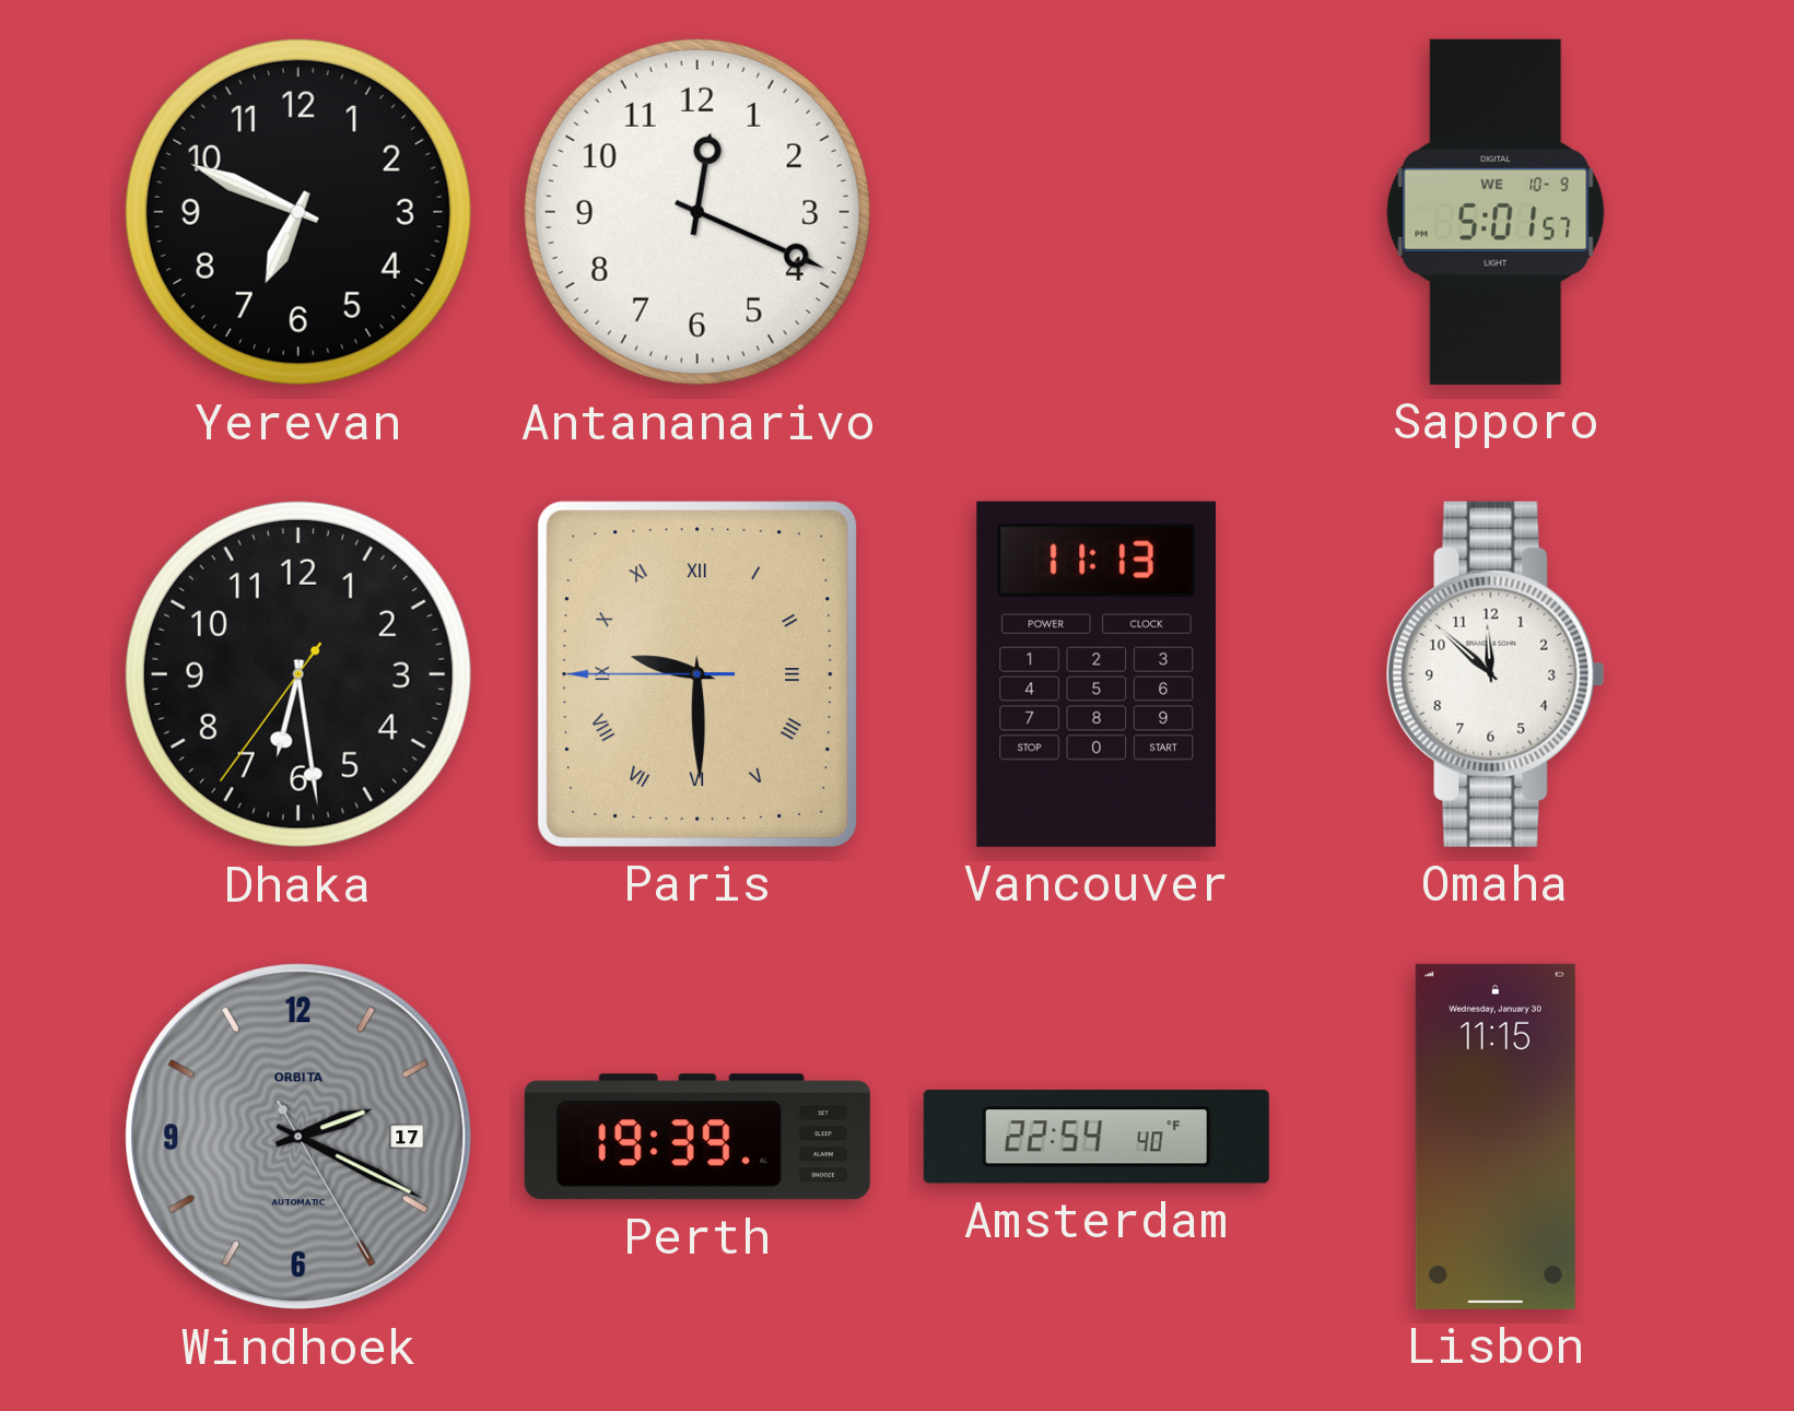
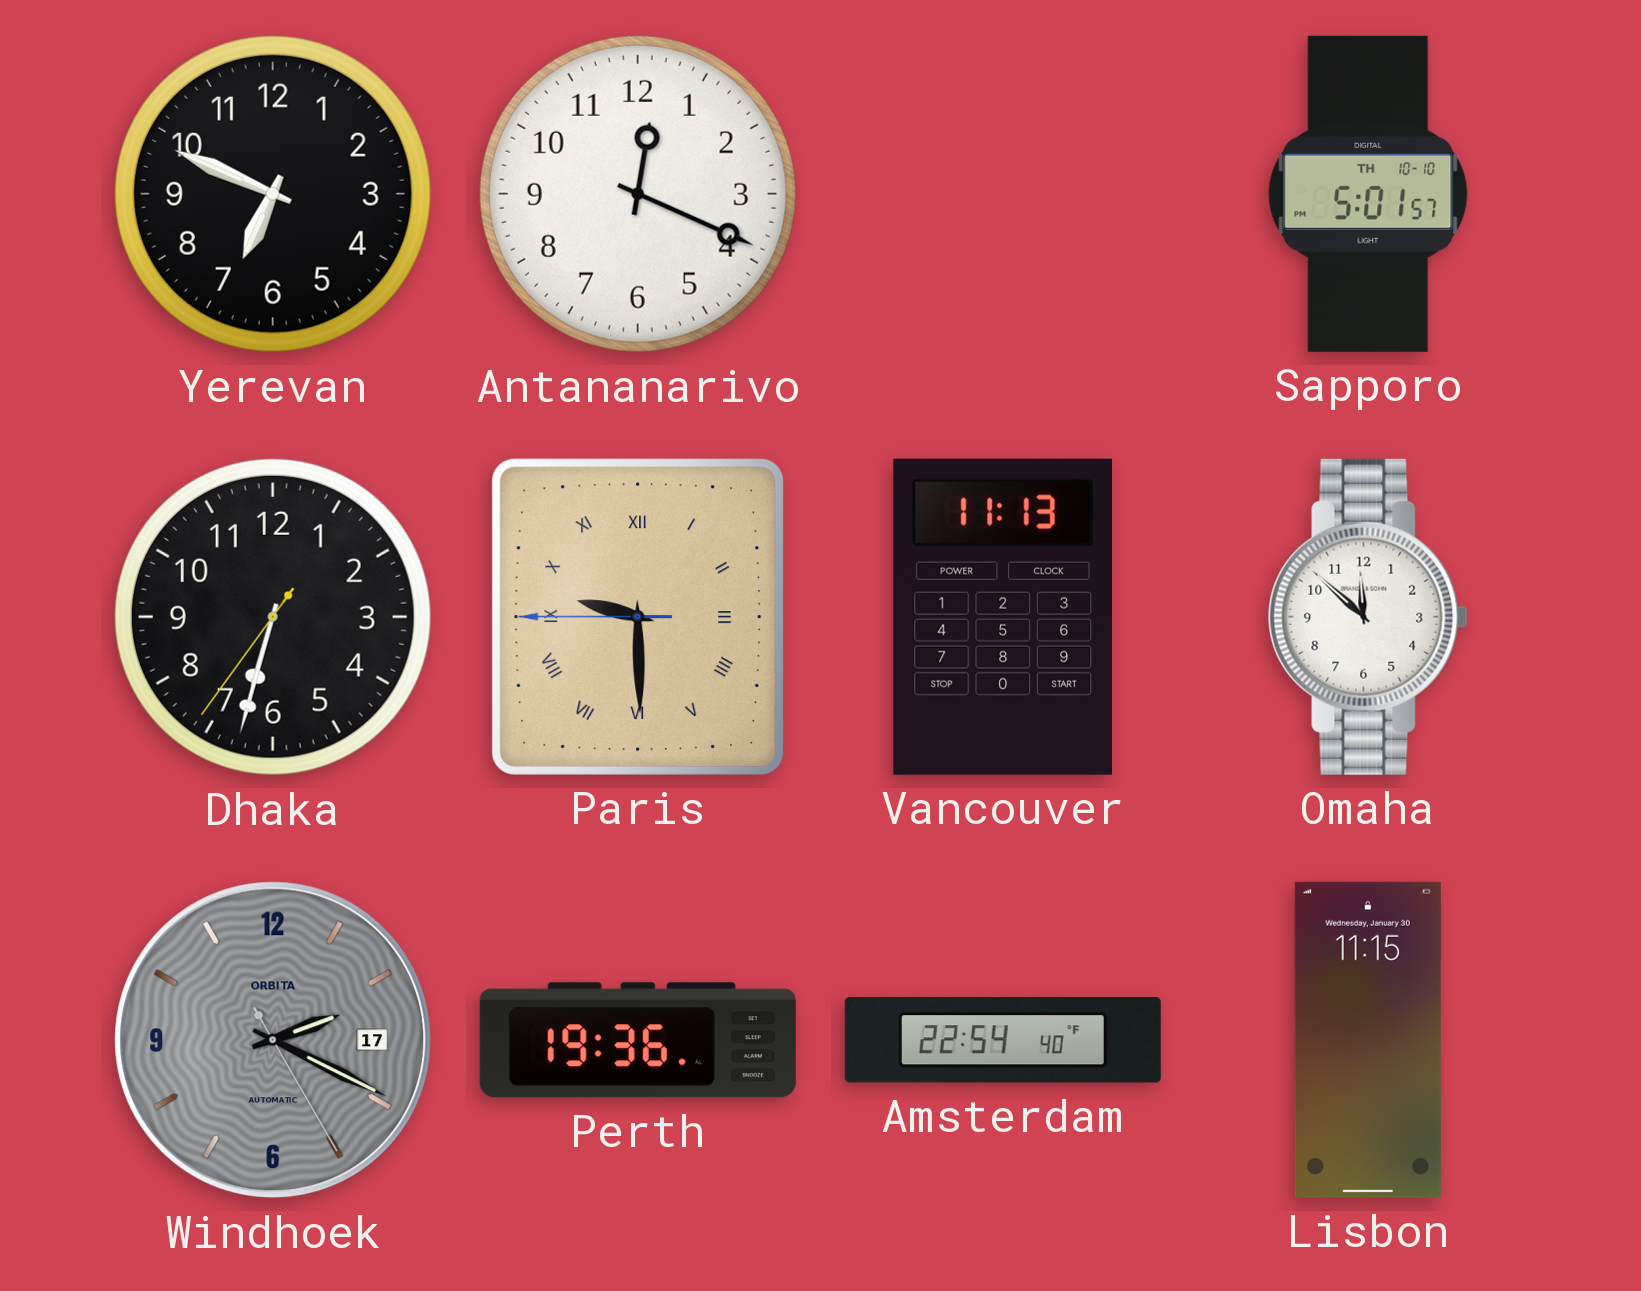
Sapporo date: WE 10-9 -> TH 10-10 (1368, 194)
Dhaka: 6:28 -> 6:32 (273, 617)
Perth: 19:39 -> 19:36 (638, 1040)
